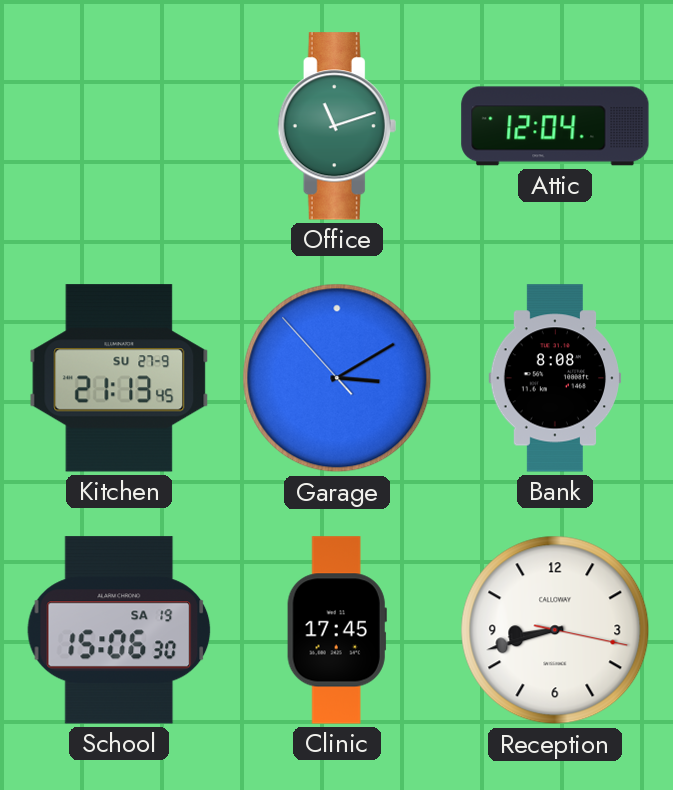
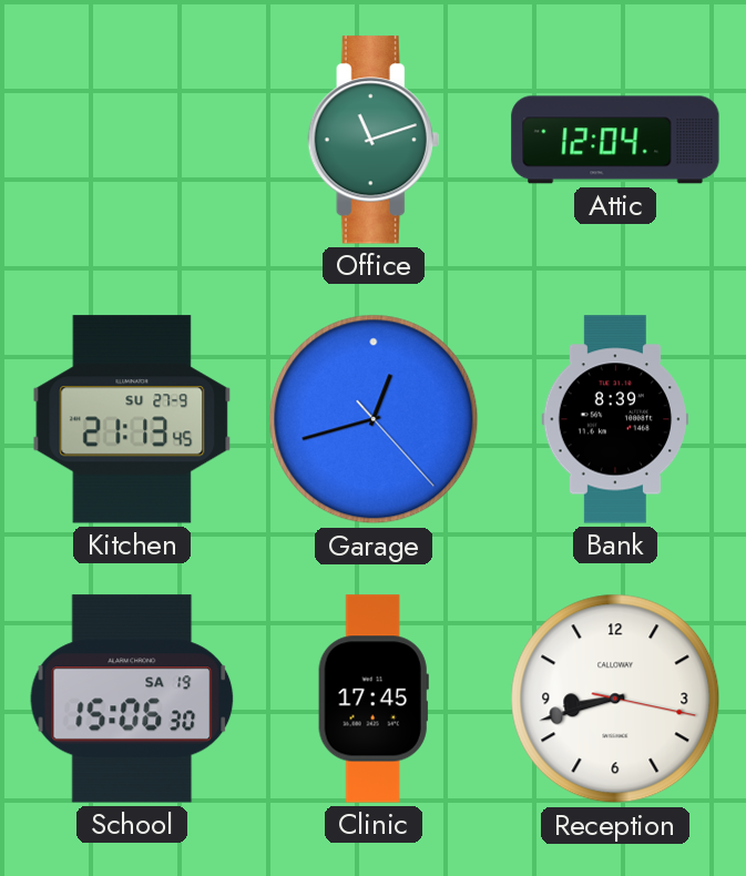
Garage: 3:09 -> 12:42 (374, 419)
Bank: 8:08 -> 8:39 (615, 419)
